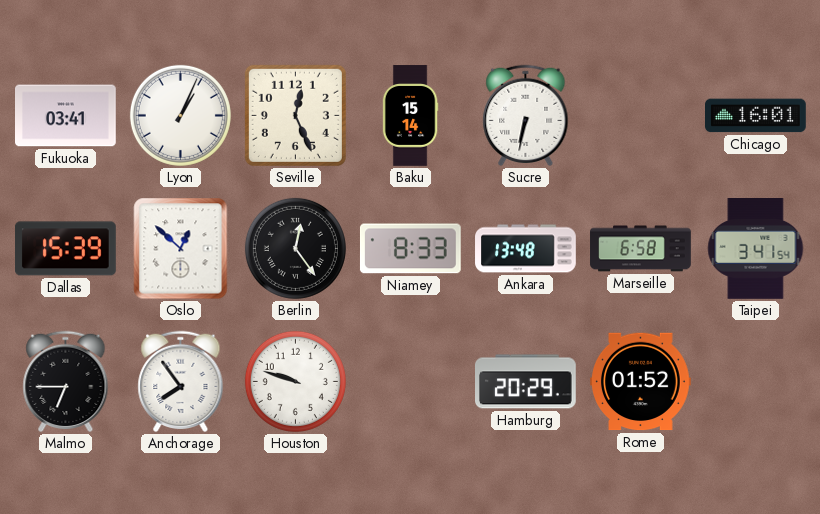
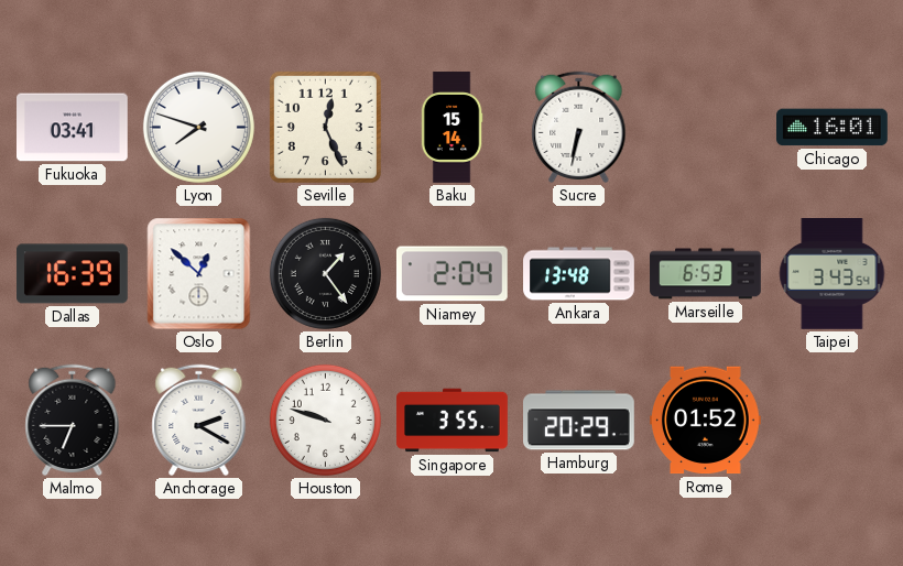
Lyon: 1:04 -> 7:48 (198, 127)
Dallas: 15:39 -> 16:39 (73, 274)
Berlin: 12:24 -> 1:24 (325, 273)
Niamey: 8:33 -> 2:04 (452, 274)
Marseille: 6:58 -> 6:53 (706, 274)
Taipei: 3:41 -> 3:43 (833, 274)
Anchorage: 7:54 -> 2:20 (199, 421)
Singapore: none -> 3:55 (453, 421)
